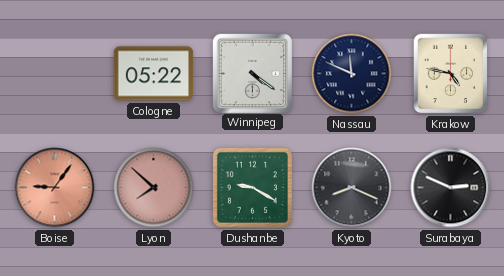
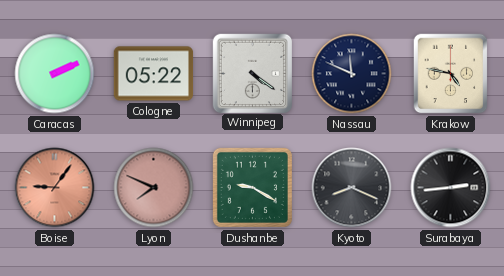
Caracas: none -> 2:11 (55, 74)
Lyon: 7:52 -> 7:49 (154, 188)
Surabaya: 2:49 -> 2:44 (451, 188)
